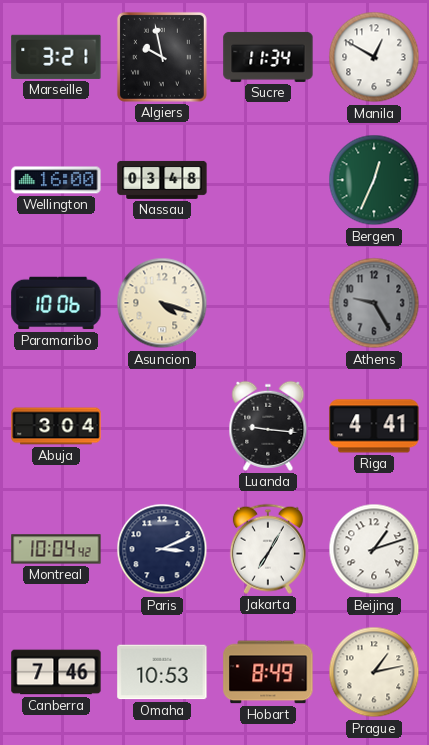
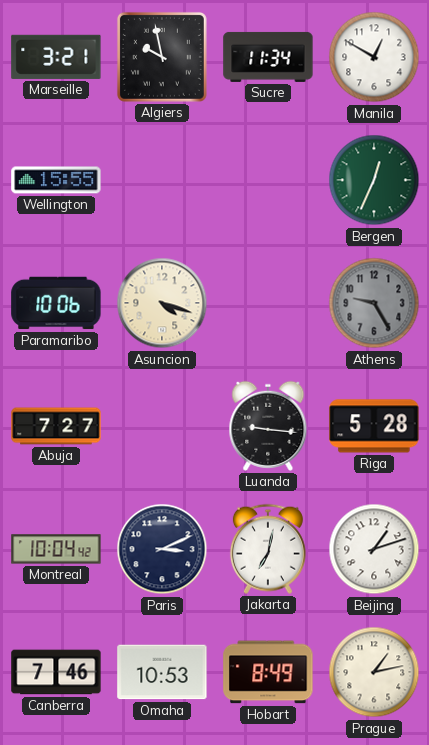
Wellington: 16:00 -> 15:55 (56, 180)
Nassau: 03:48 -> none (162, 180)
Abuja: 3:04 -> 7:27 (56, 426)
Riga: 4:41 -> 5:28 (374, 426)
Jakarta: 7:05 -> 7:02 (268, 549)
